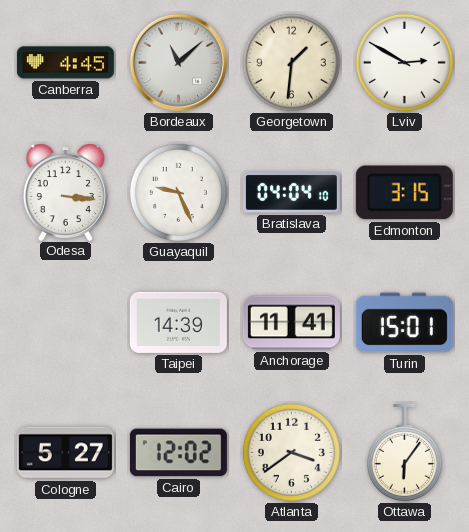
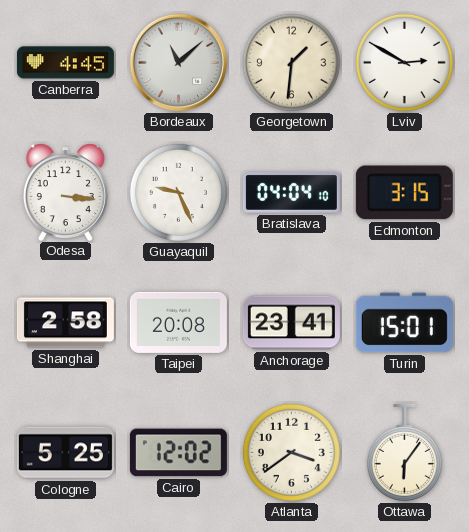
Shanghai: none -> 2:58 (65, 323)
Taipei: 14:39 -> 20:08 (178, 322)
Anchorage: 11:41 -> 23:41 (291, 323)
Cologne: 5:27 -> 5:25 (65, 453)
